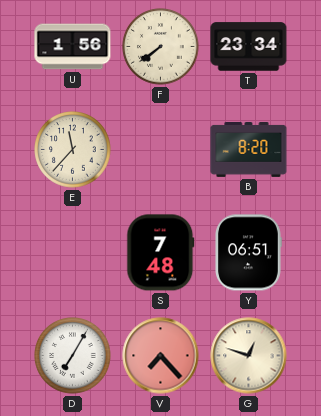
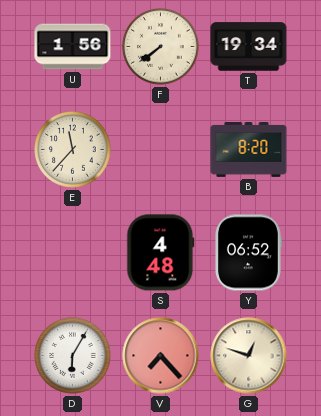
T: 23:34 -> 19:34 (249, 47)
S: 7:48 -> 4:48 (161, 253)
Y: 06:51 -> 06:52 (249, 253)
D: 7:05 -> 6:05 (73, 356)
